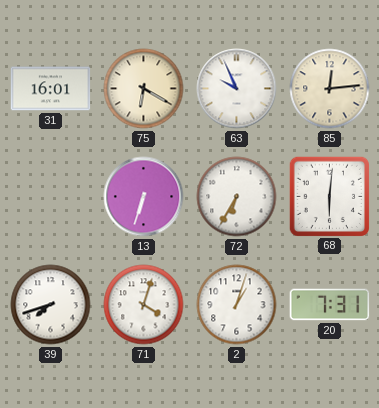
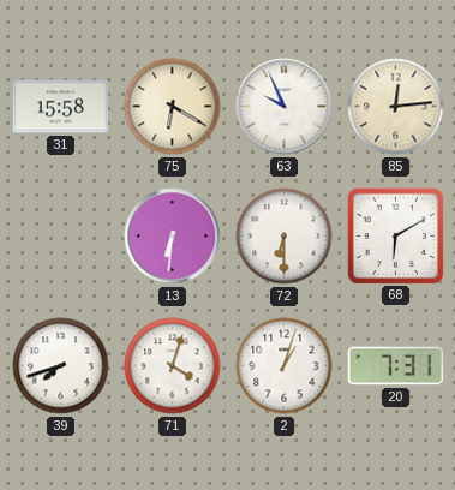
31: 16:01 -> 15:58 (61, 107)
13: 6:33 -> 6:31 (173, 237)
72: 6:35 -> 6:30 (285, 237)
68: 6:01 -> 6:10 (395, 235)
